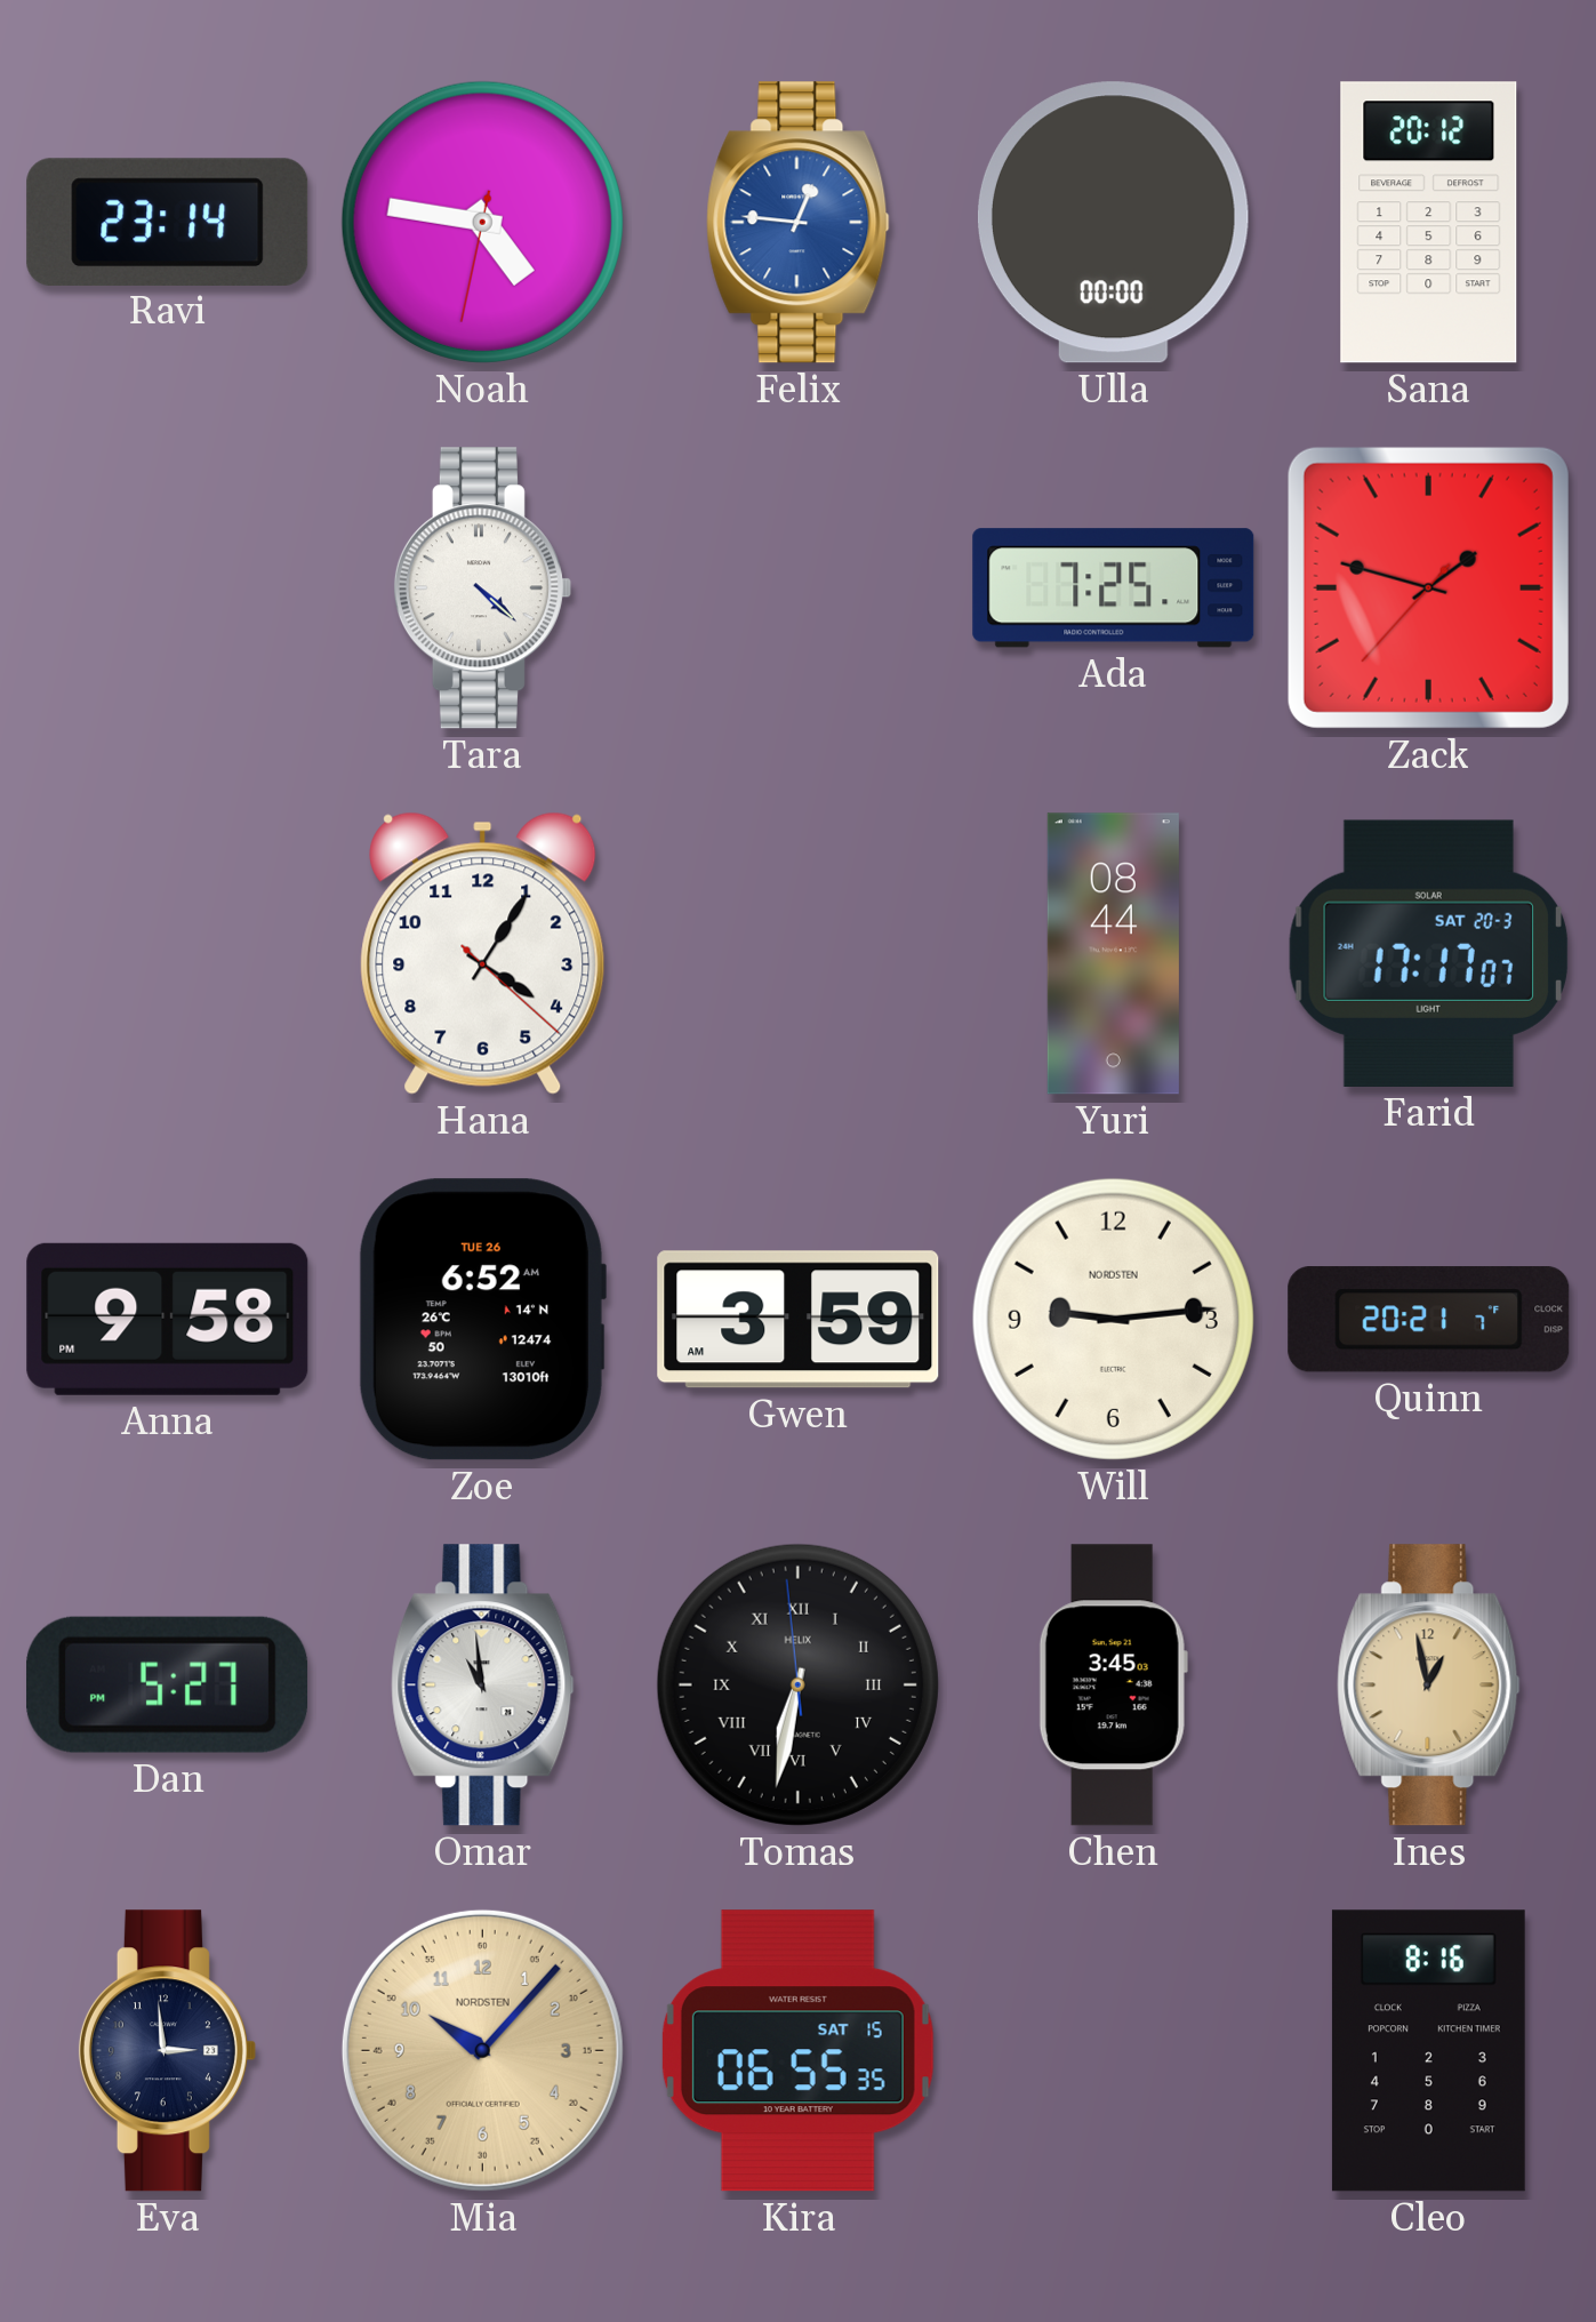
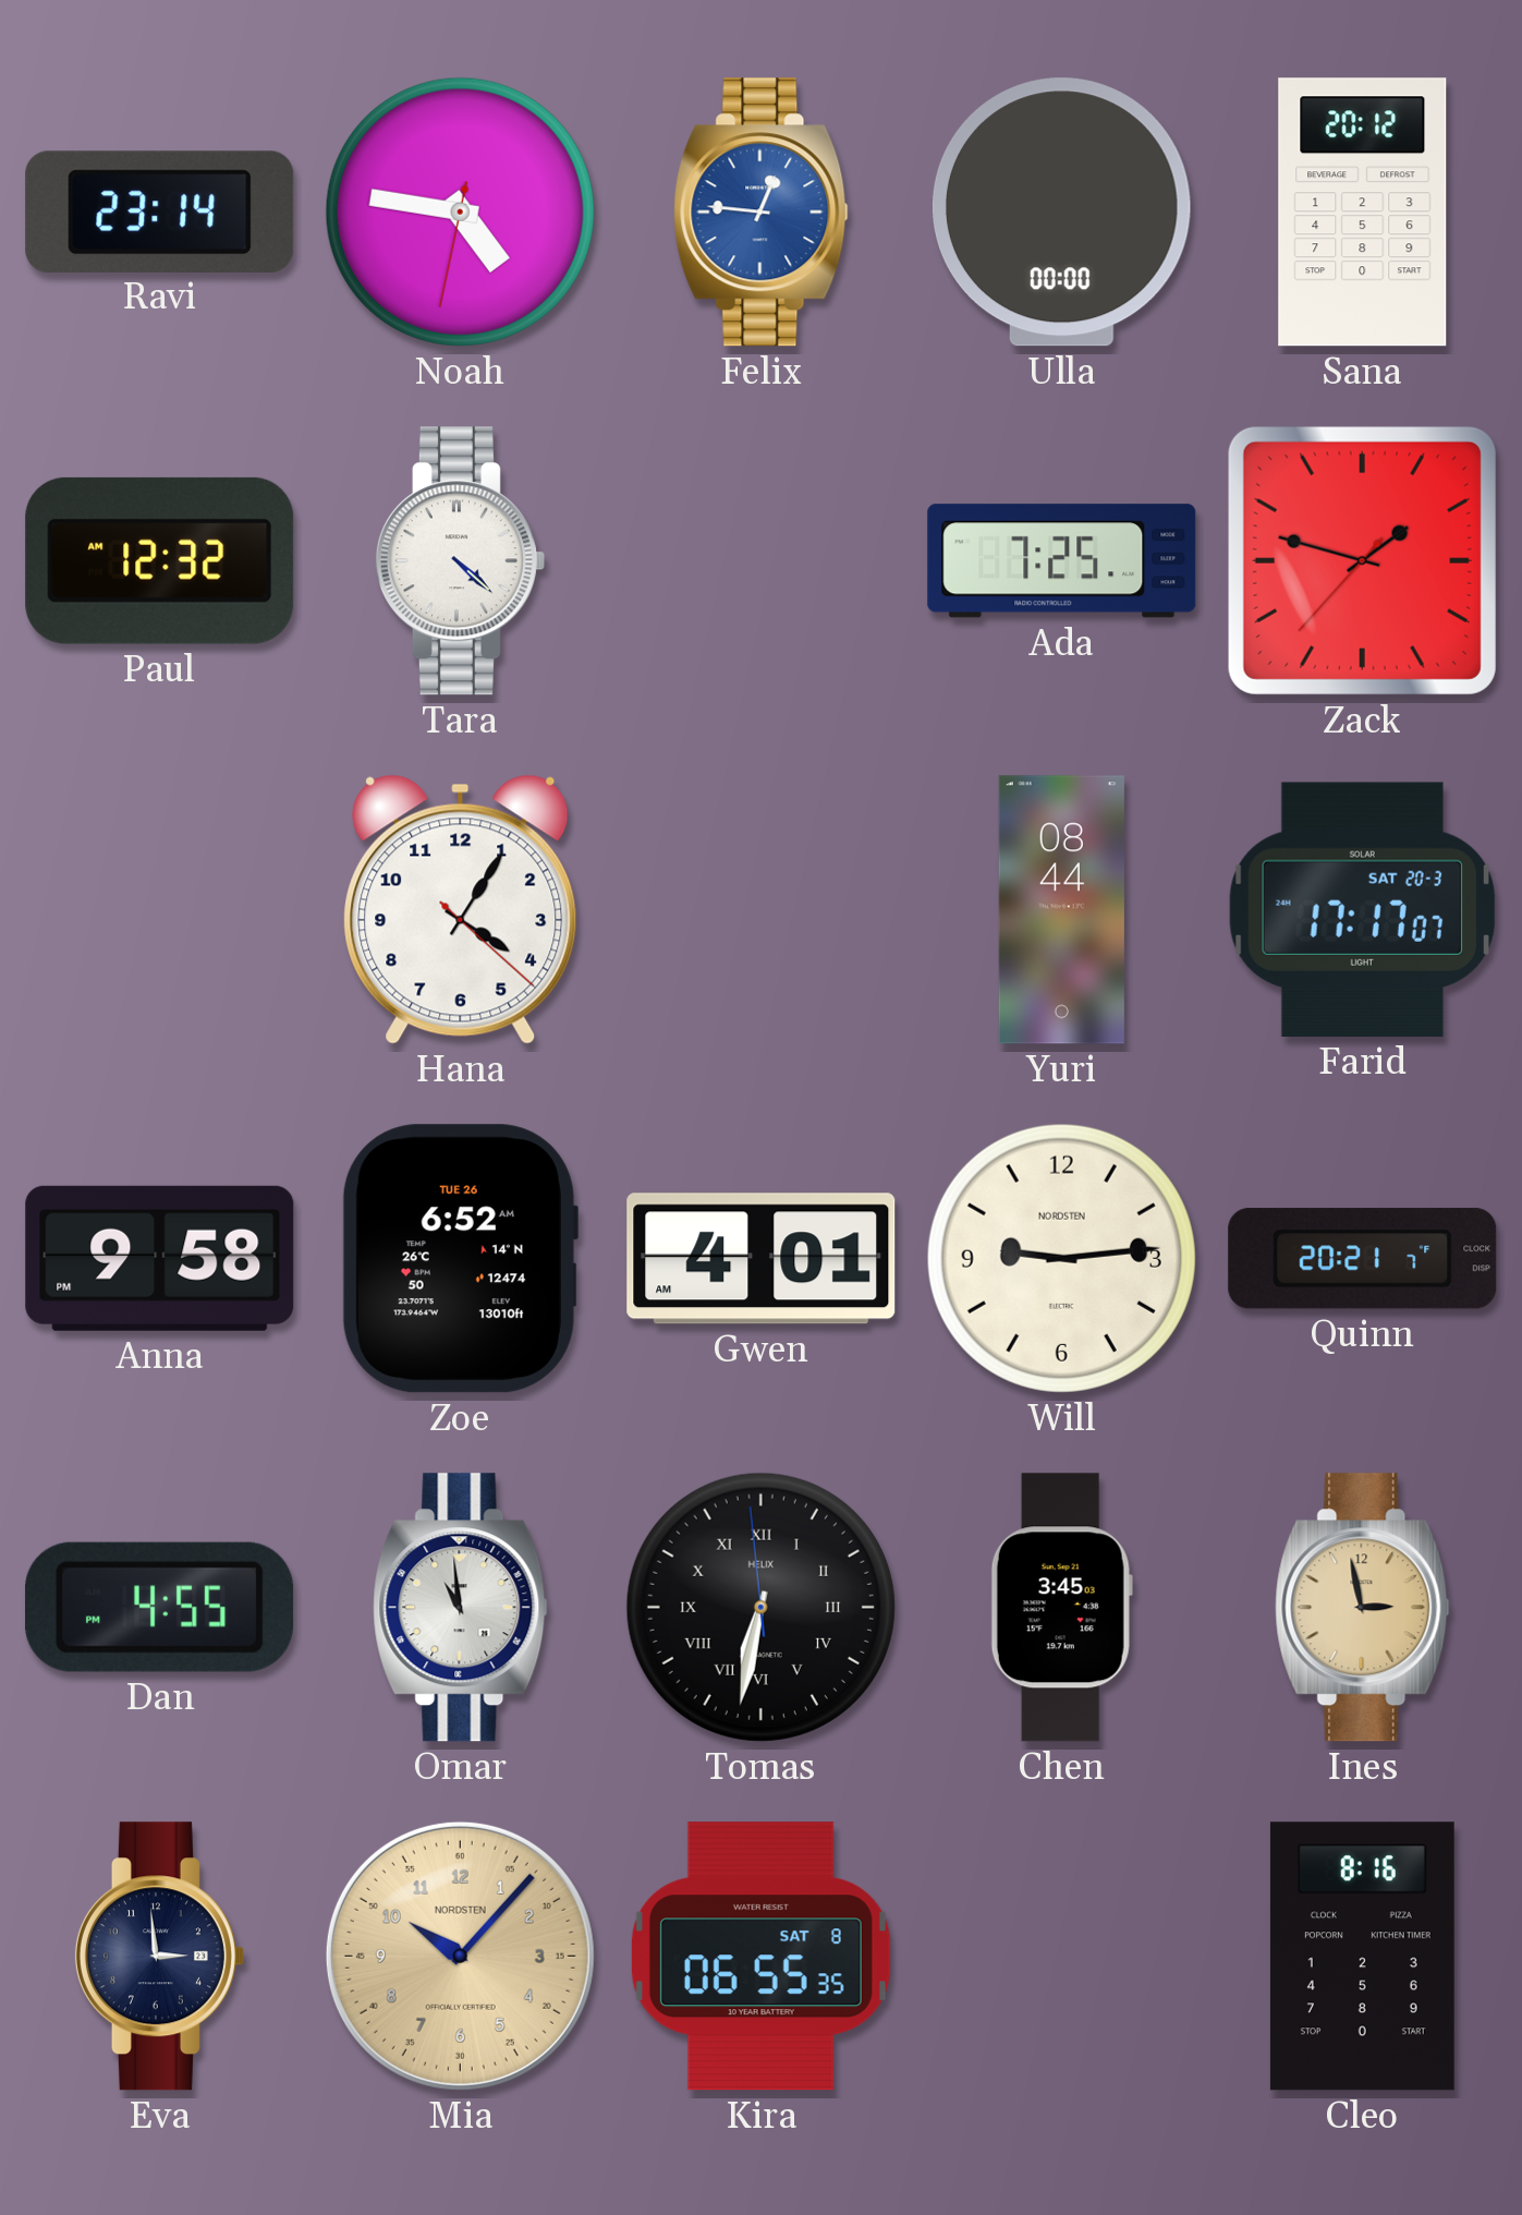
Paul: none -> 12:32 (160, 560)
Gwen: 3:59 -> 4:01 (762, 1259)
Dan: 5:27 -> 4:55 (160, 1607)
Ines: 12:58 -> 2:58 (1363, 1608)
Kira date: SAT 15 -> SAT 8 (760, 1957)
